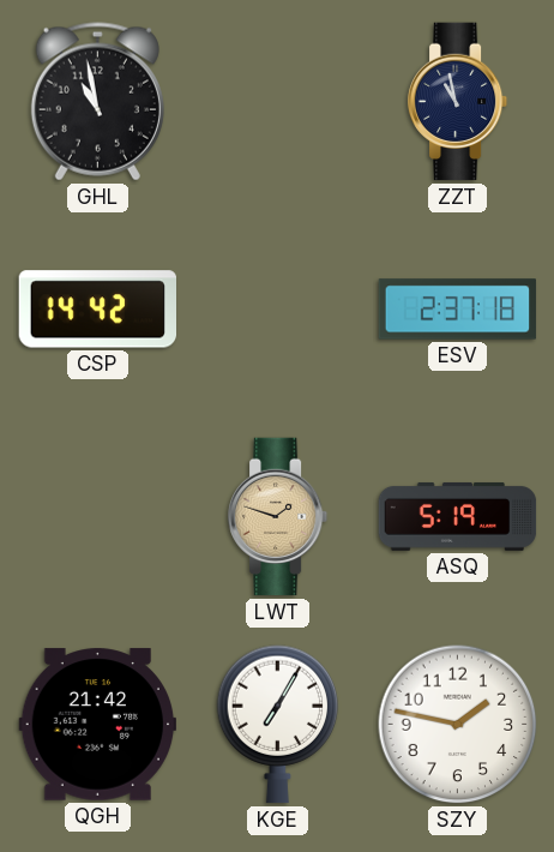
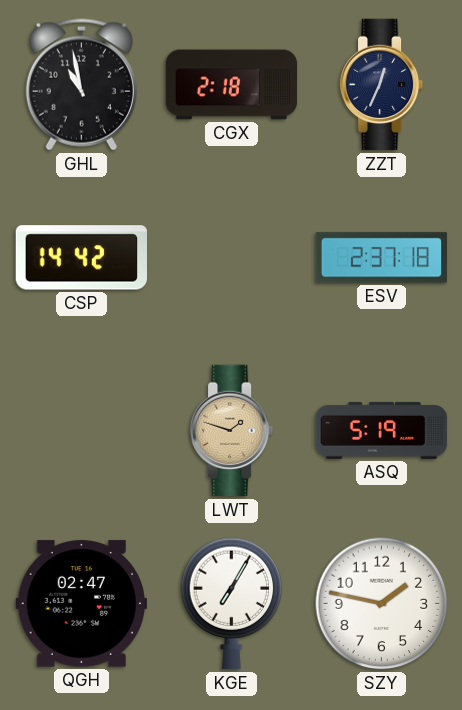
CGX: none -> 2:18 (232, 85)
ZZT: 10:58 -> 12:34 (382, 85)
QGH: 21:42 -> 02:47 (81, 604)
